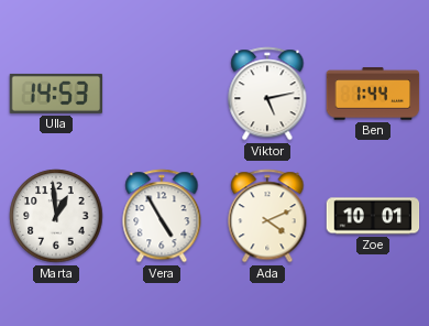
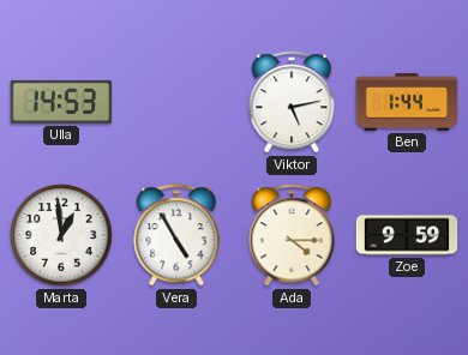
Ada: 4:11 -> 4:15 (292, 235)
Zoe: 10:01 -> 9:59 (407, 235)
